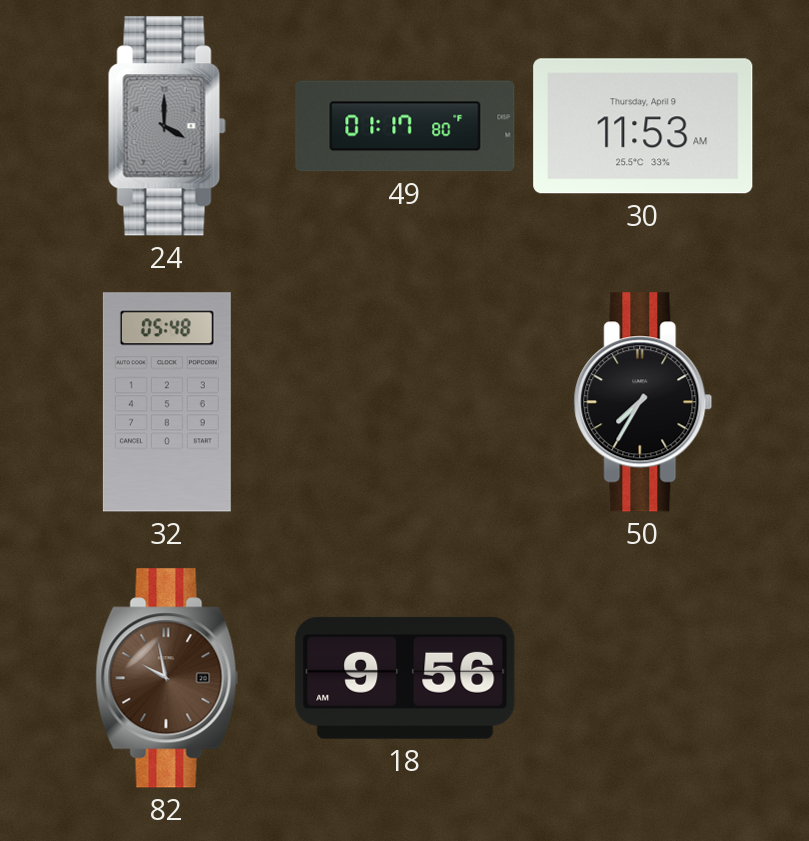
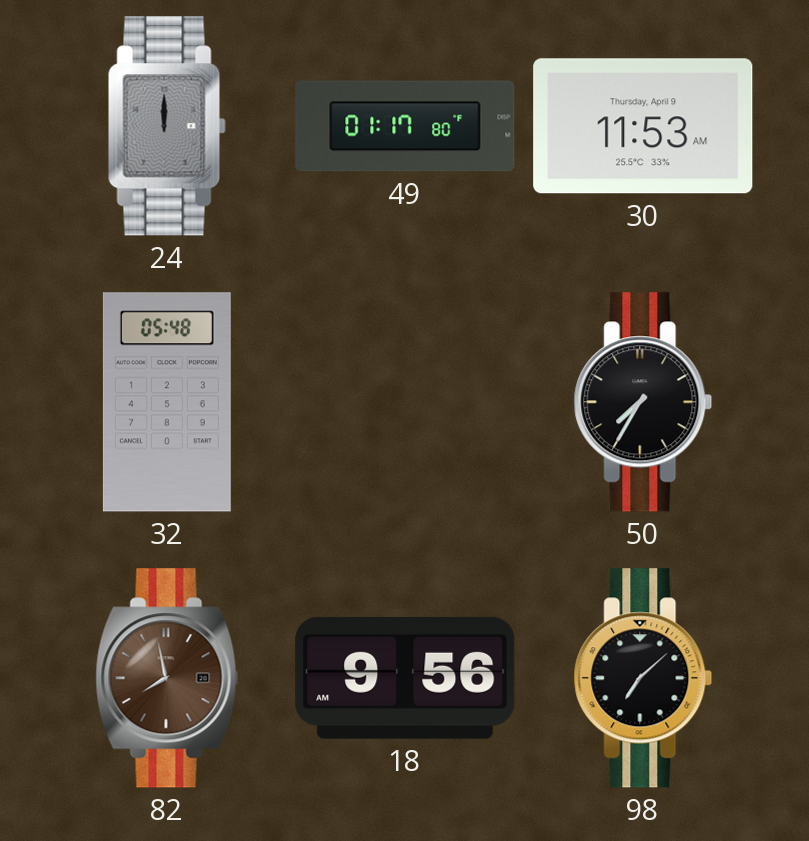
24: 4:00 -> 12:00 (167, 126)
82: 9:58 -> 7:58 (167, 678)
98: none -> 7:08 (643, 678)
